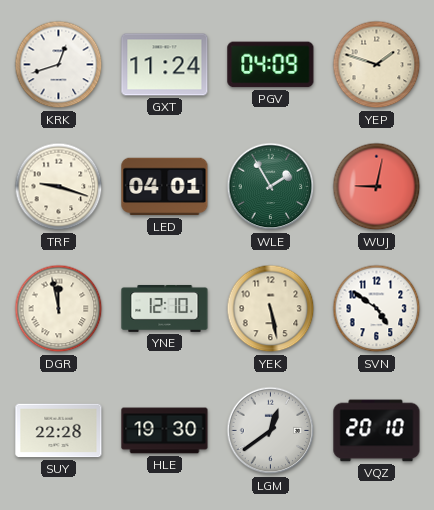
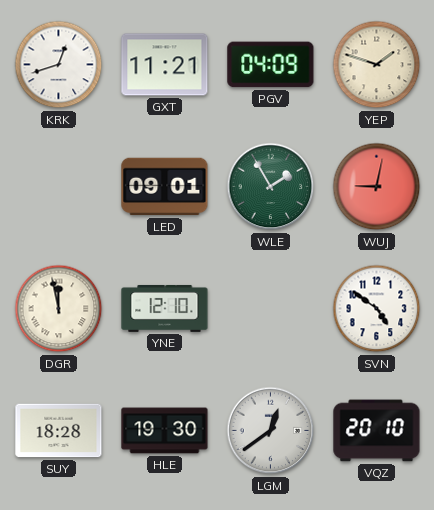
GXT: 11:24 -> 11:21 (165, 65)
TRF: 9:18 -> none (59, 187)
LED: 04:01 -> 09:01 (165, 187)
YEK: 5:28 -> none (271, 309)
SUY: 22:28 -> 18:28 (59, 431)
